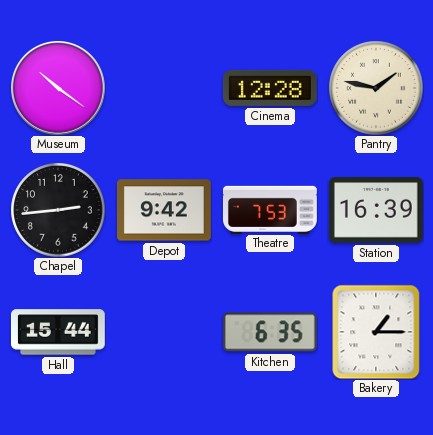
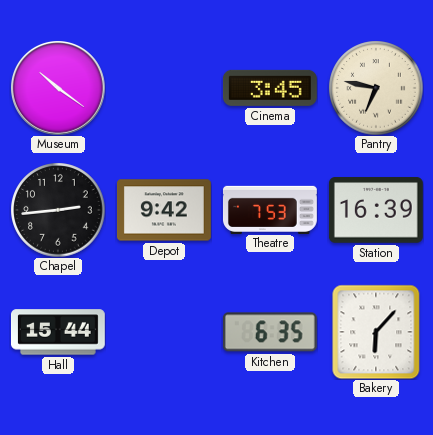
Cinema: 12:28 -> 3:45 (270, 88)
Pantry: 1:47 -> 6:47 (376, 88)
Bakery: 1:15 -> 6:07 (376, 332)
